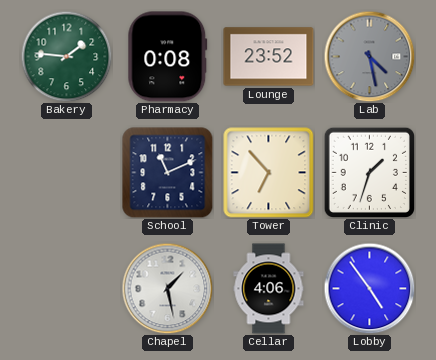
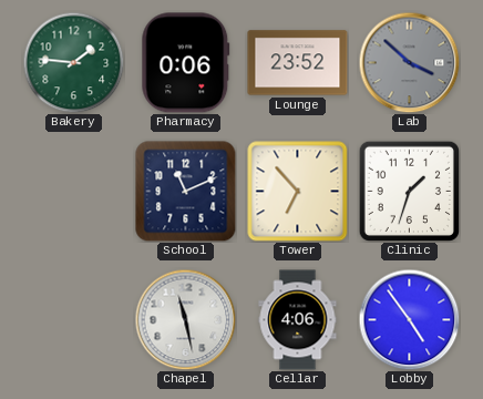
Pharmacy: 0:08 -> 0:06 (186, 63)
Lab: 4:28 -> 3:52 (409, 62)
Chapel: 1:28 -> 11:28 (185, 319)
